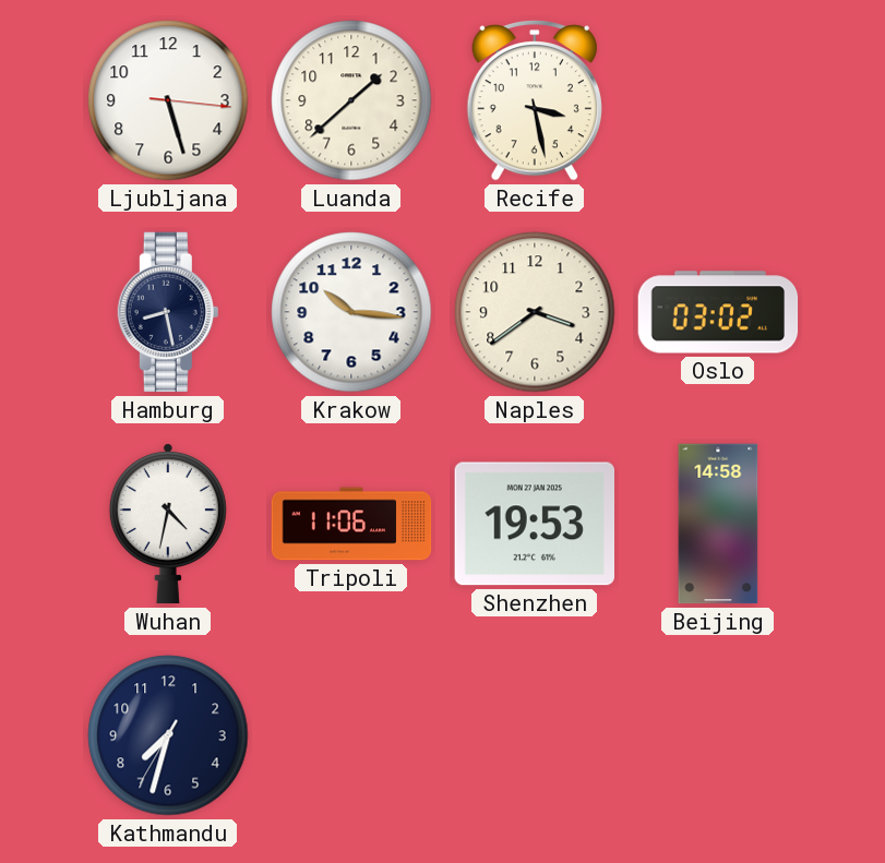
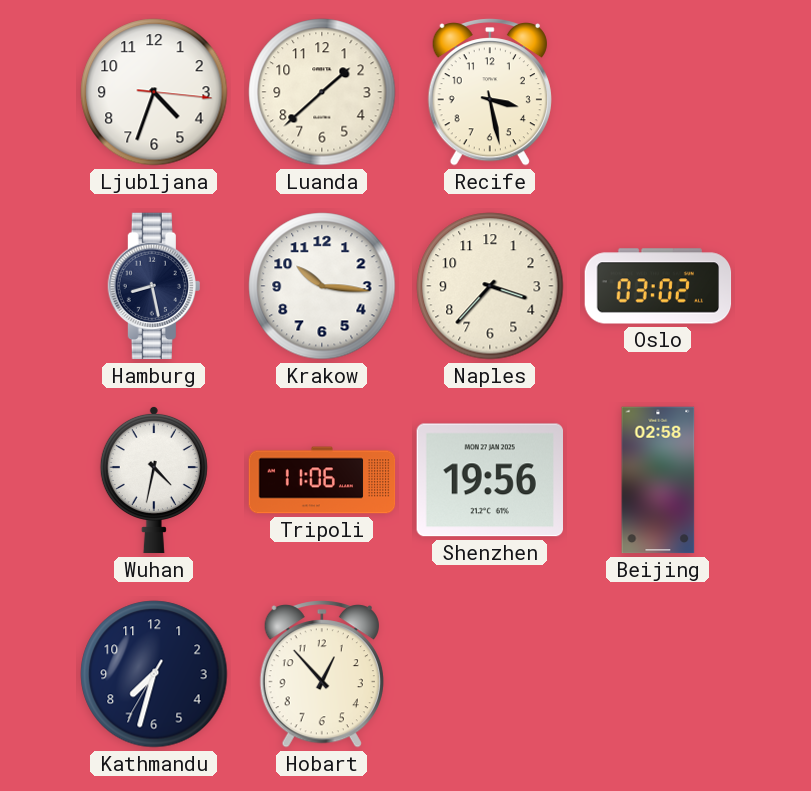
Ljubljana: 5:27 -> 4:33 (154, 92)
Naples: 3:39 -> 3:37 (490, 286)
Shenzhen: 19:53 -> 19:56 (489, 480)
Beijing: 14:58 -> 02:58 (658, 480)
Hobart: none -> 12:53 (322, 674)
